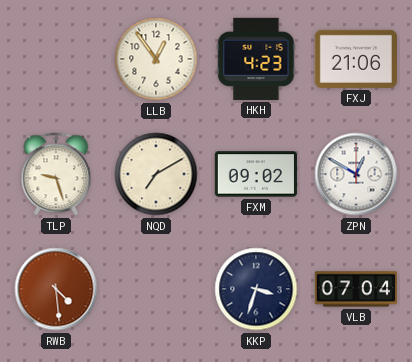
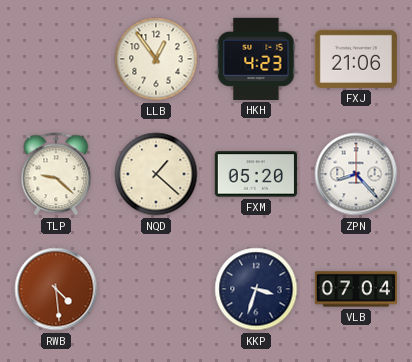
TLP: 9:27 -> 9:22 (56, 174)
NQD: 7:10 -> 1:22 (156, 174)
FXM: 09:02 -> 05:20 (255, 174)
ZPN: 12:50 -> 8:23 (356, 174)
